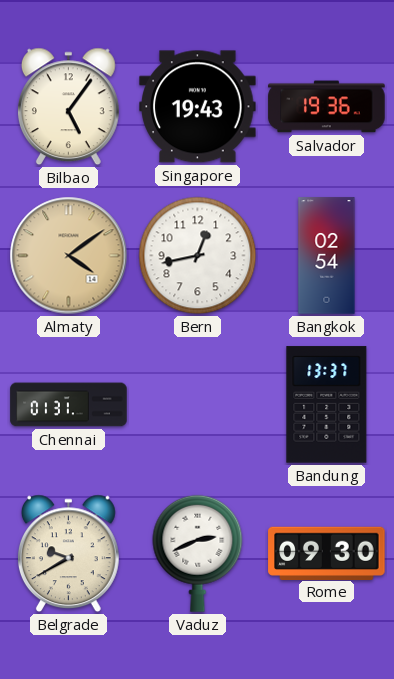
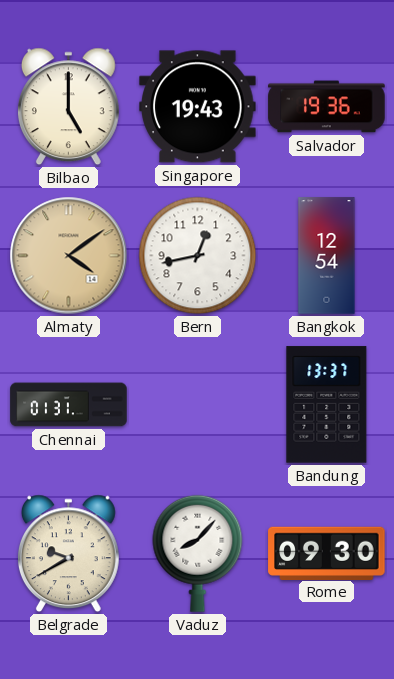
Bilbao: 5:06 -> 5:00 (68, 107)
Bangkok: 02:54 -> 12:54 (327, 256)
Vaduz: 2:41 -> 8:07 (198, 553)
